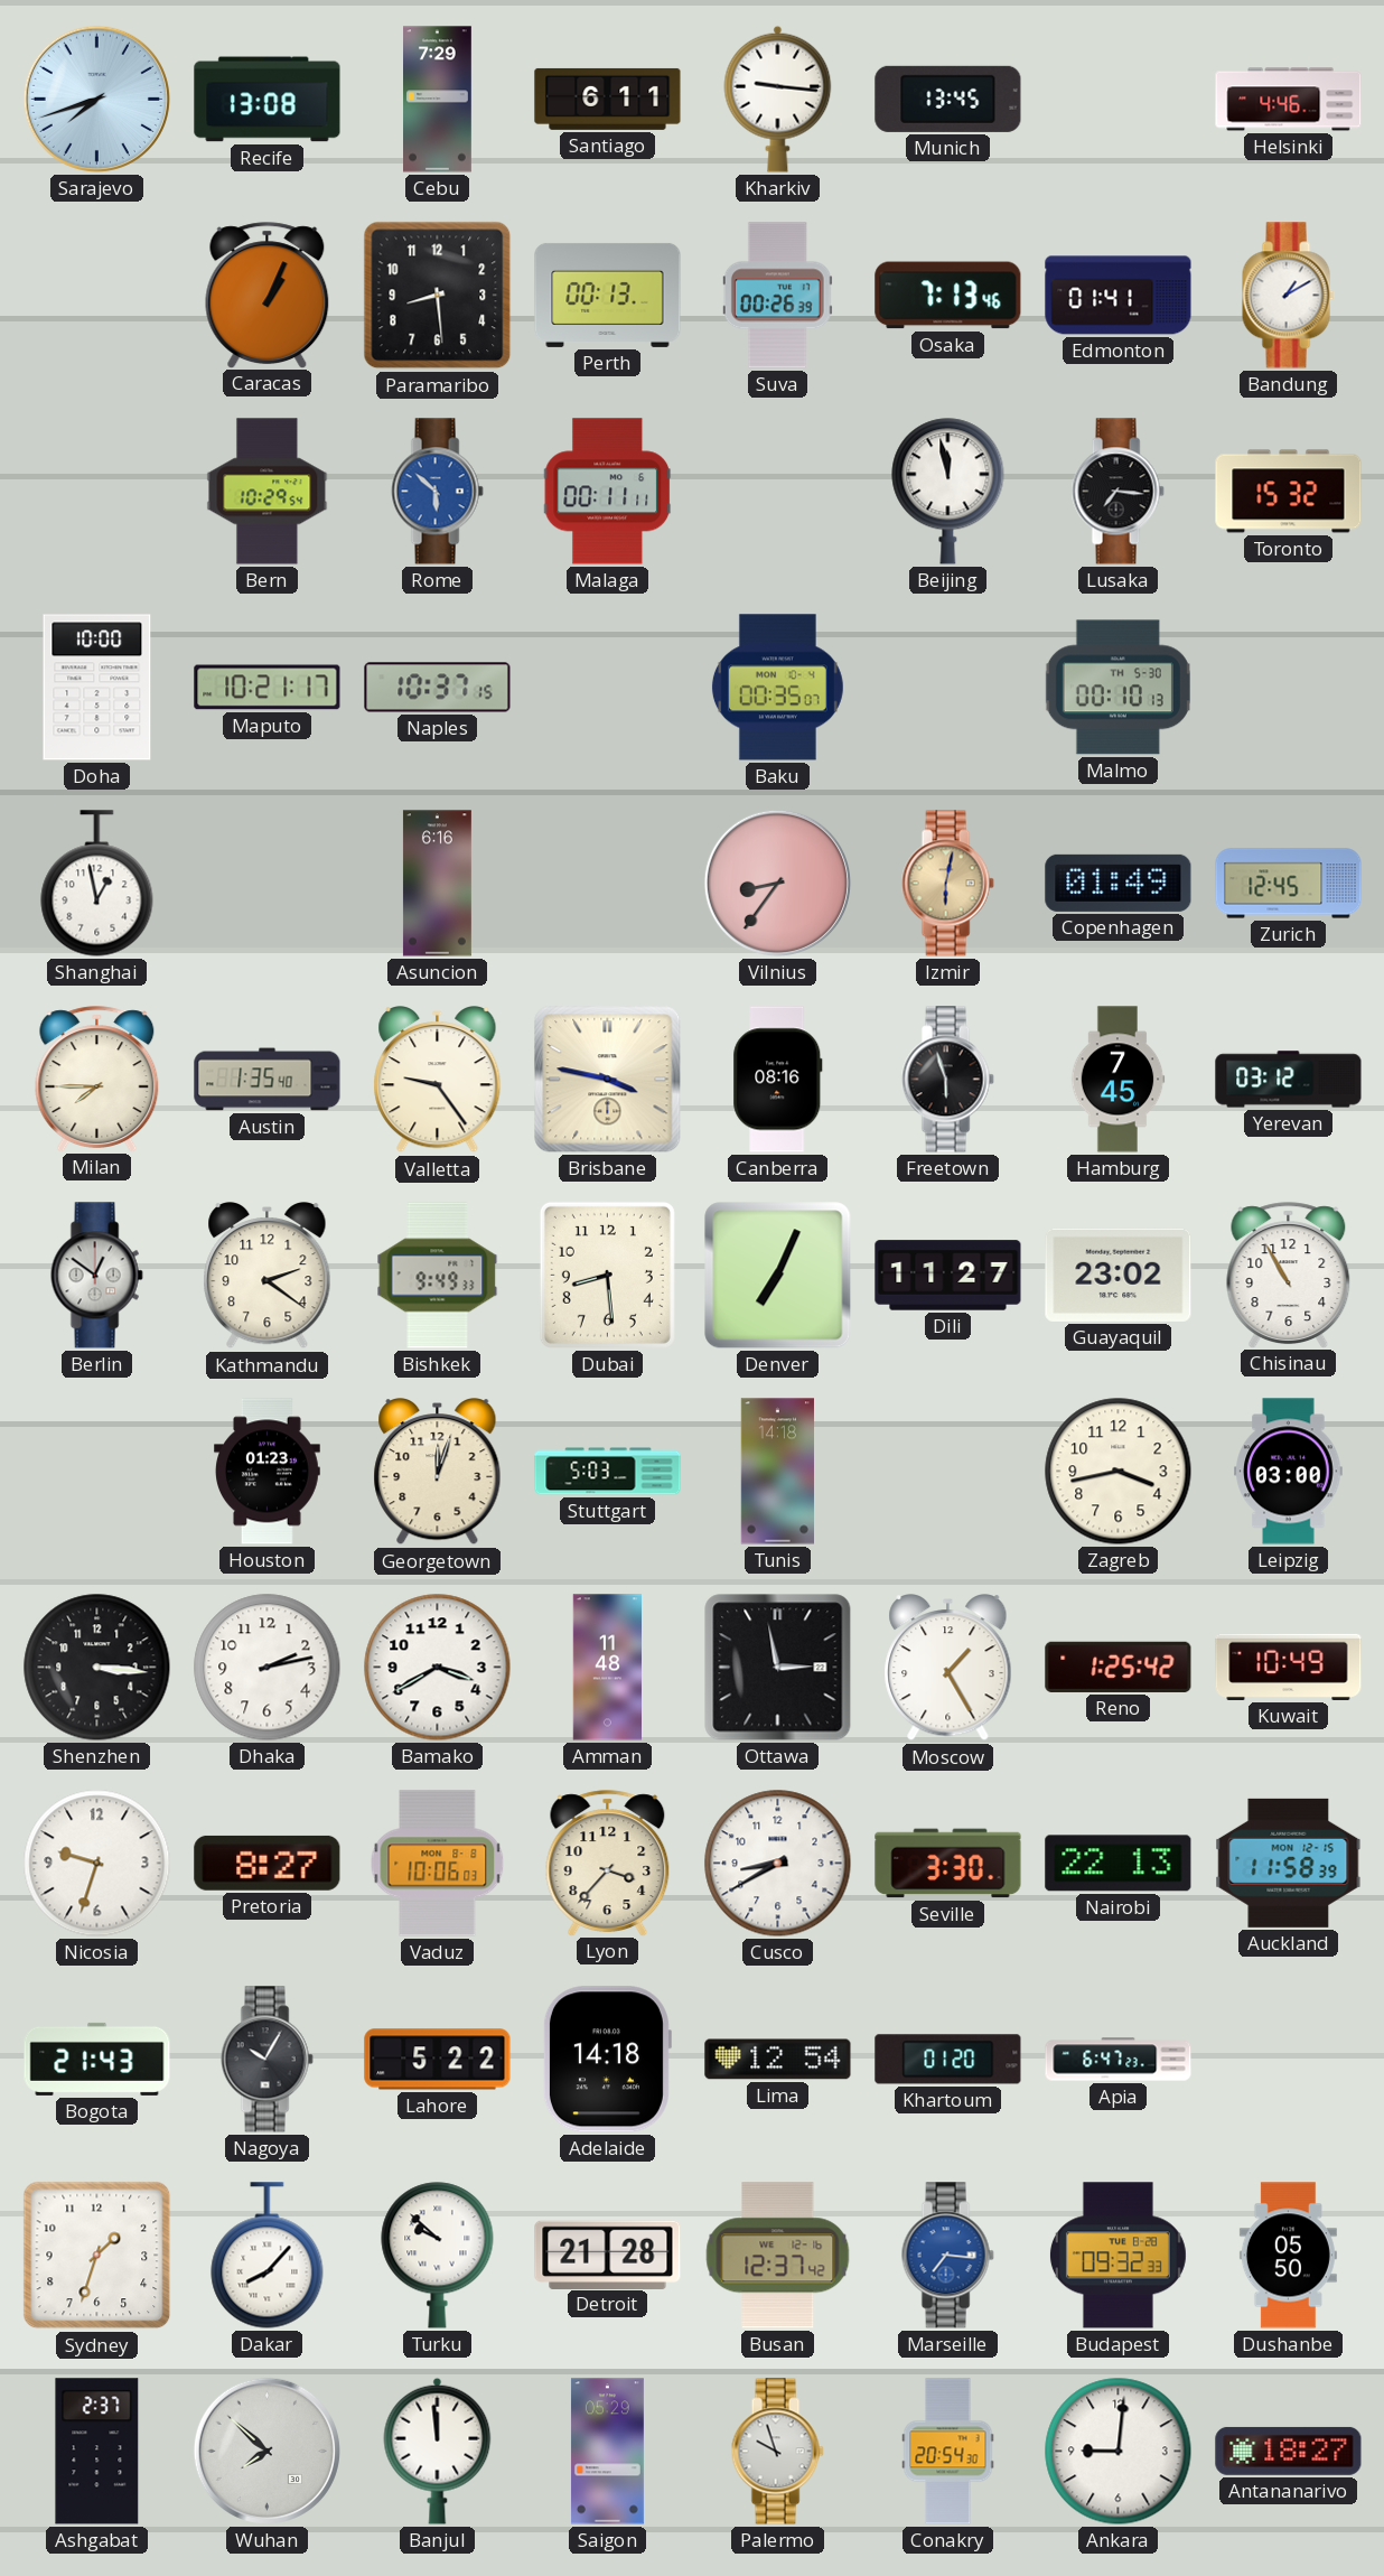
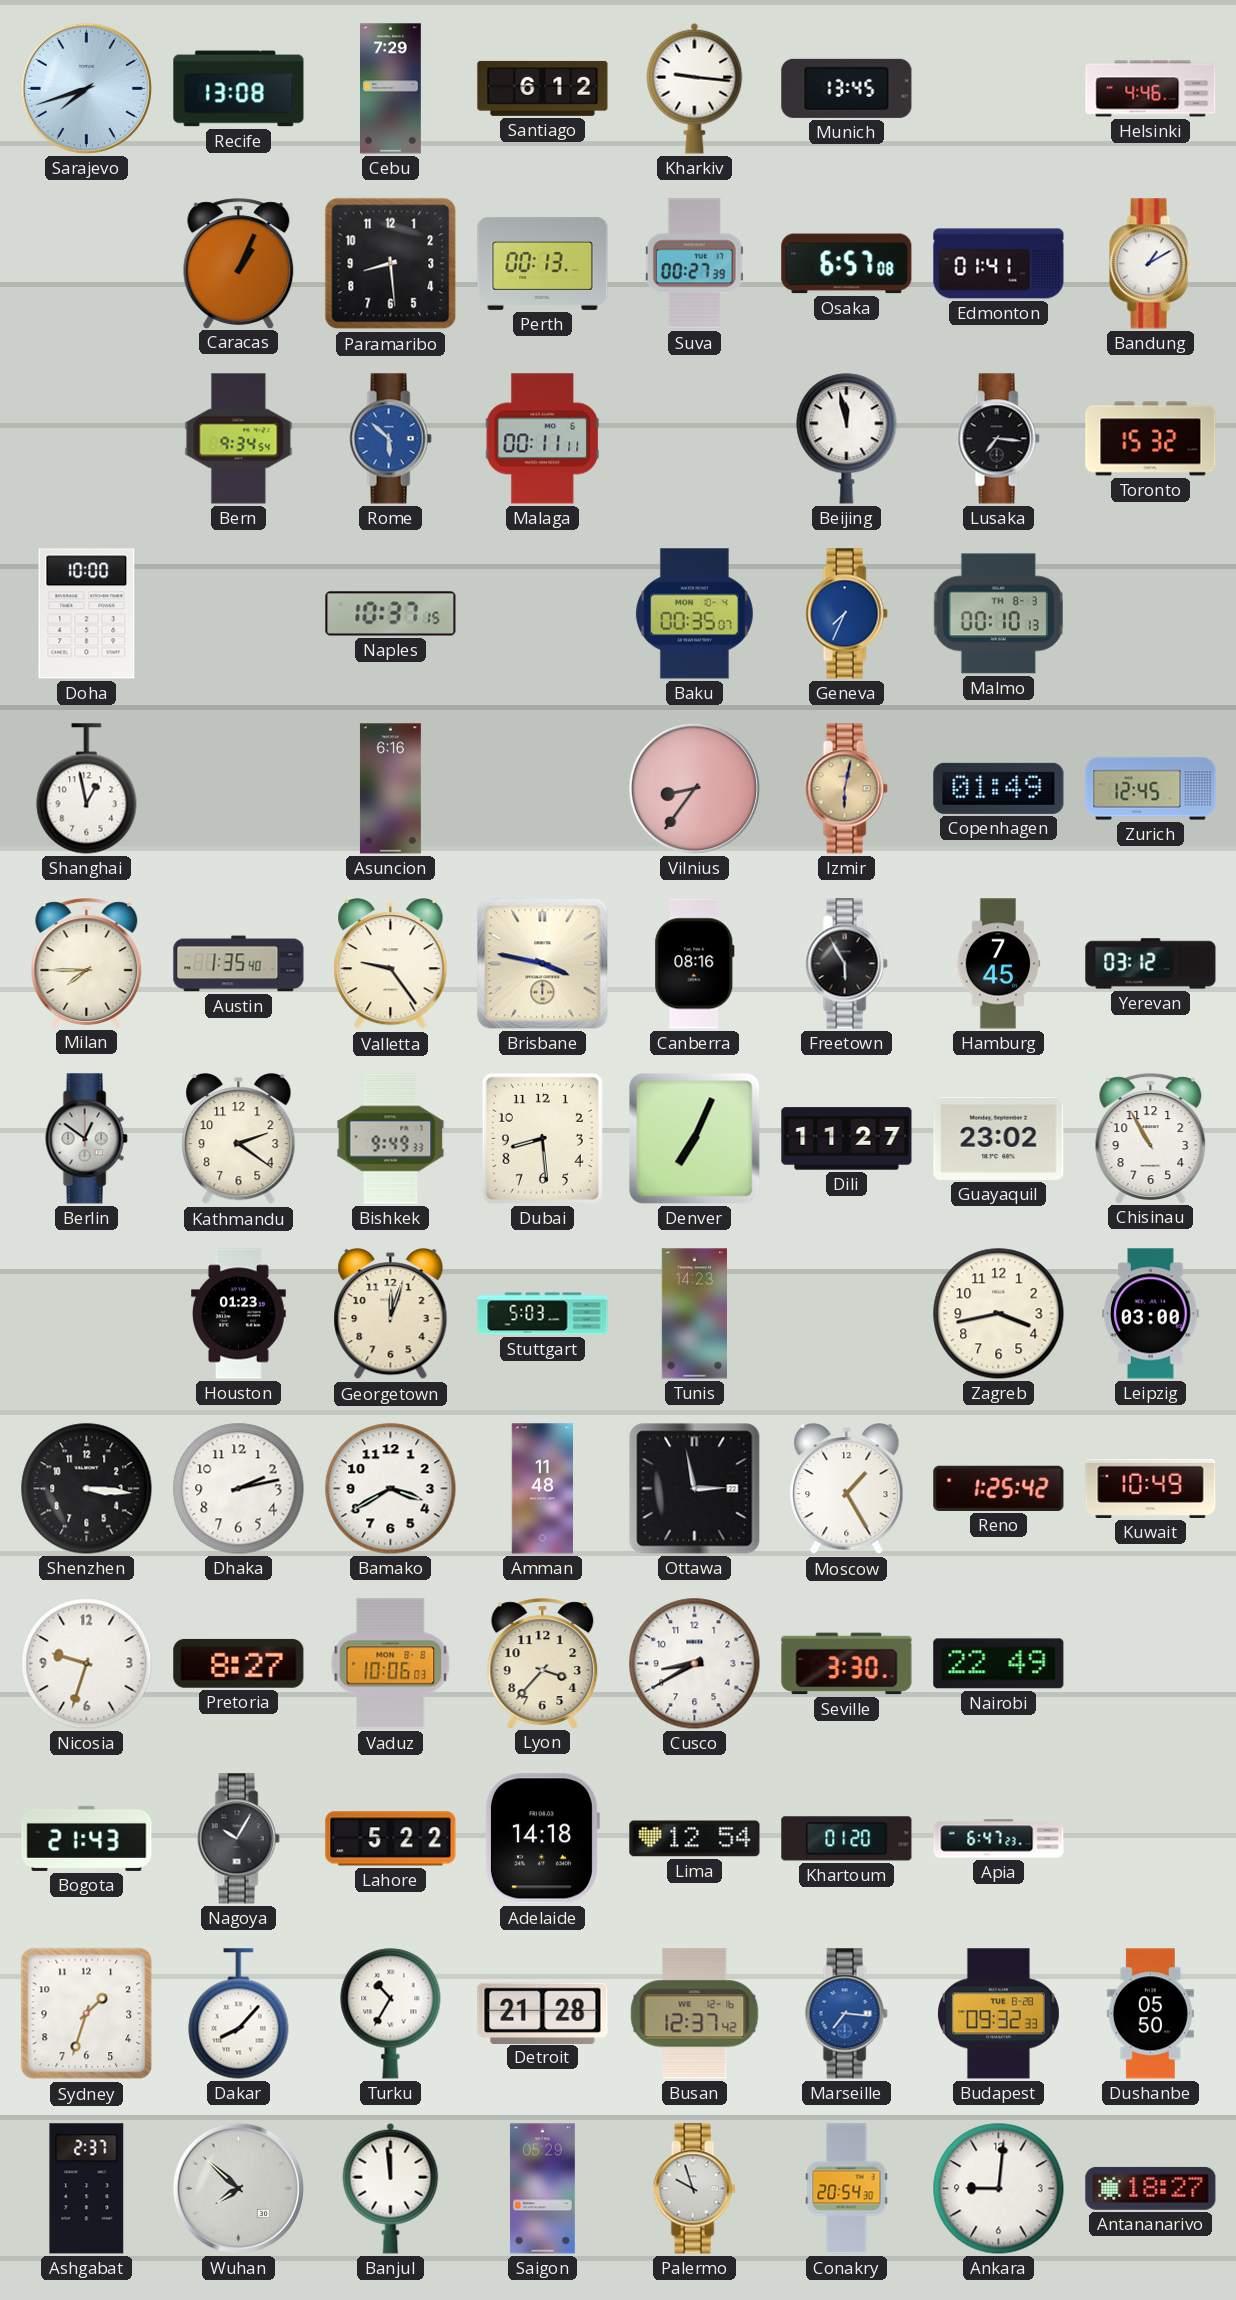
Santiago: 6:11 -> 6:12 (543, 88)
Suva: 00:26 -> 00:27 (694, 264)
Osaka: 7:13 -> 6:57 (847, 264)
Bern: 10:29 -> 9:34 (239, 439)
Maputo: 10:21 -> none (268, 688)
Geneva: none -> 7:34 (846, 614)
Malmo date: TH 5-30 -> TH 8-3 (998, 614)
Freetown: 5:57 -> 5:55 (846, 964)
Tunis: 14:18 -> 14:23 (694, 1314)
Nairobi: 22:13 -> 22:49 (999, 1664)
Auckland: 11:58 -> none (1289, 1863)
Turku: 9:52 -> 10:35 (391, 2014)
